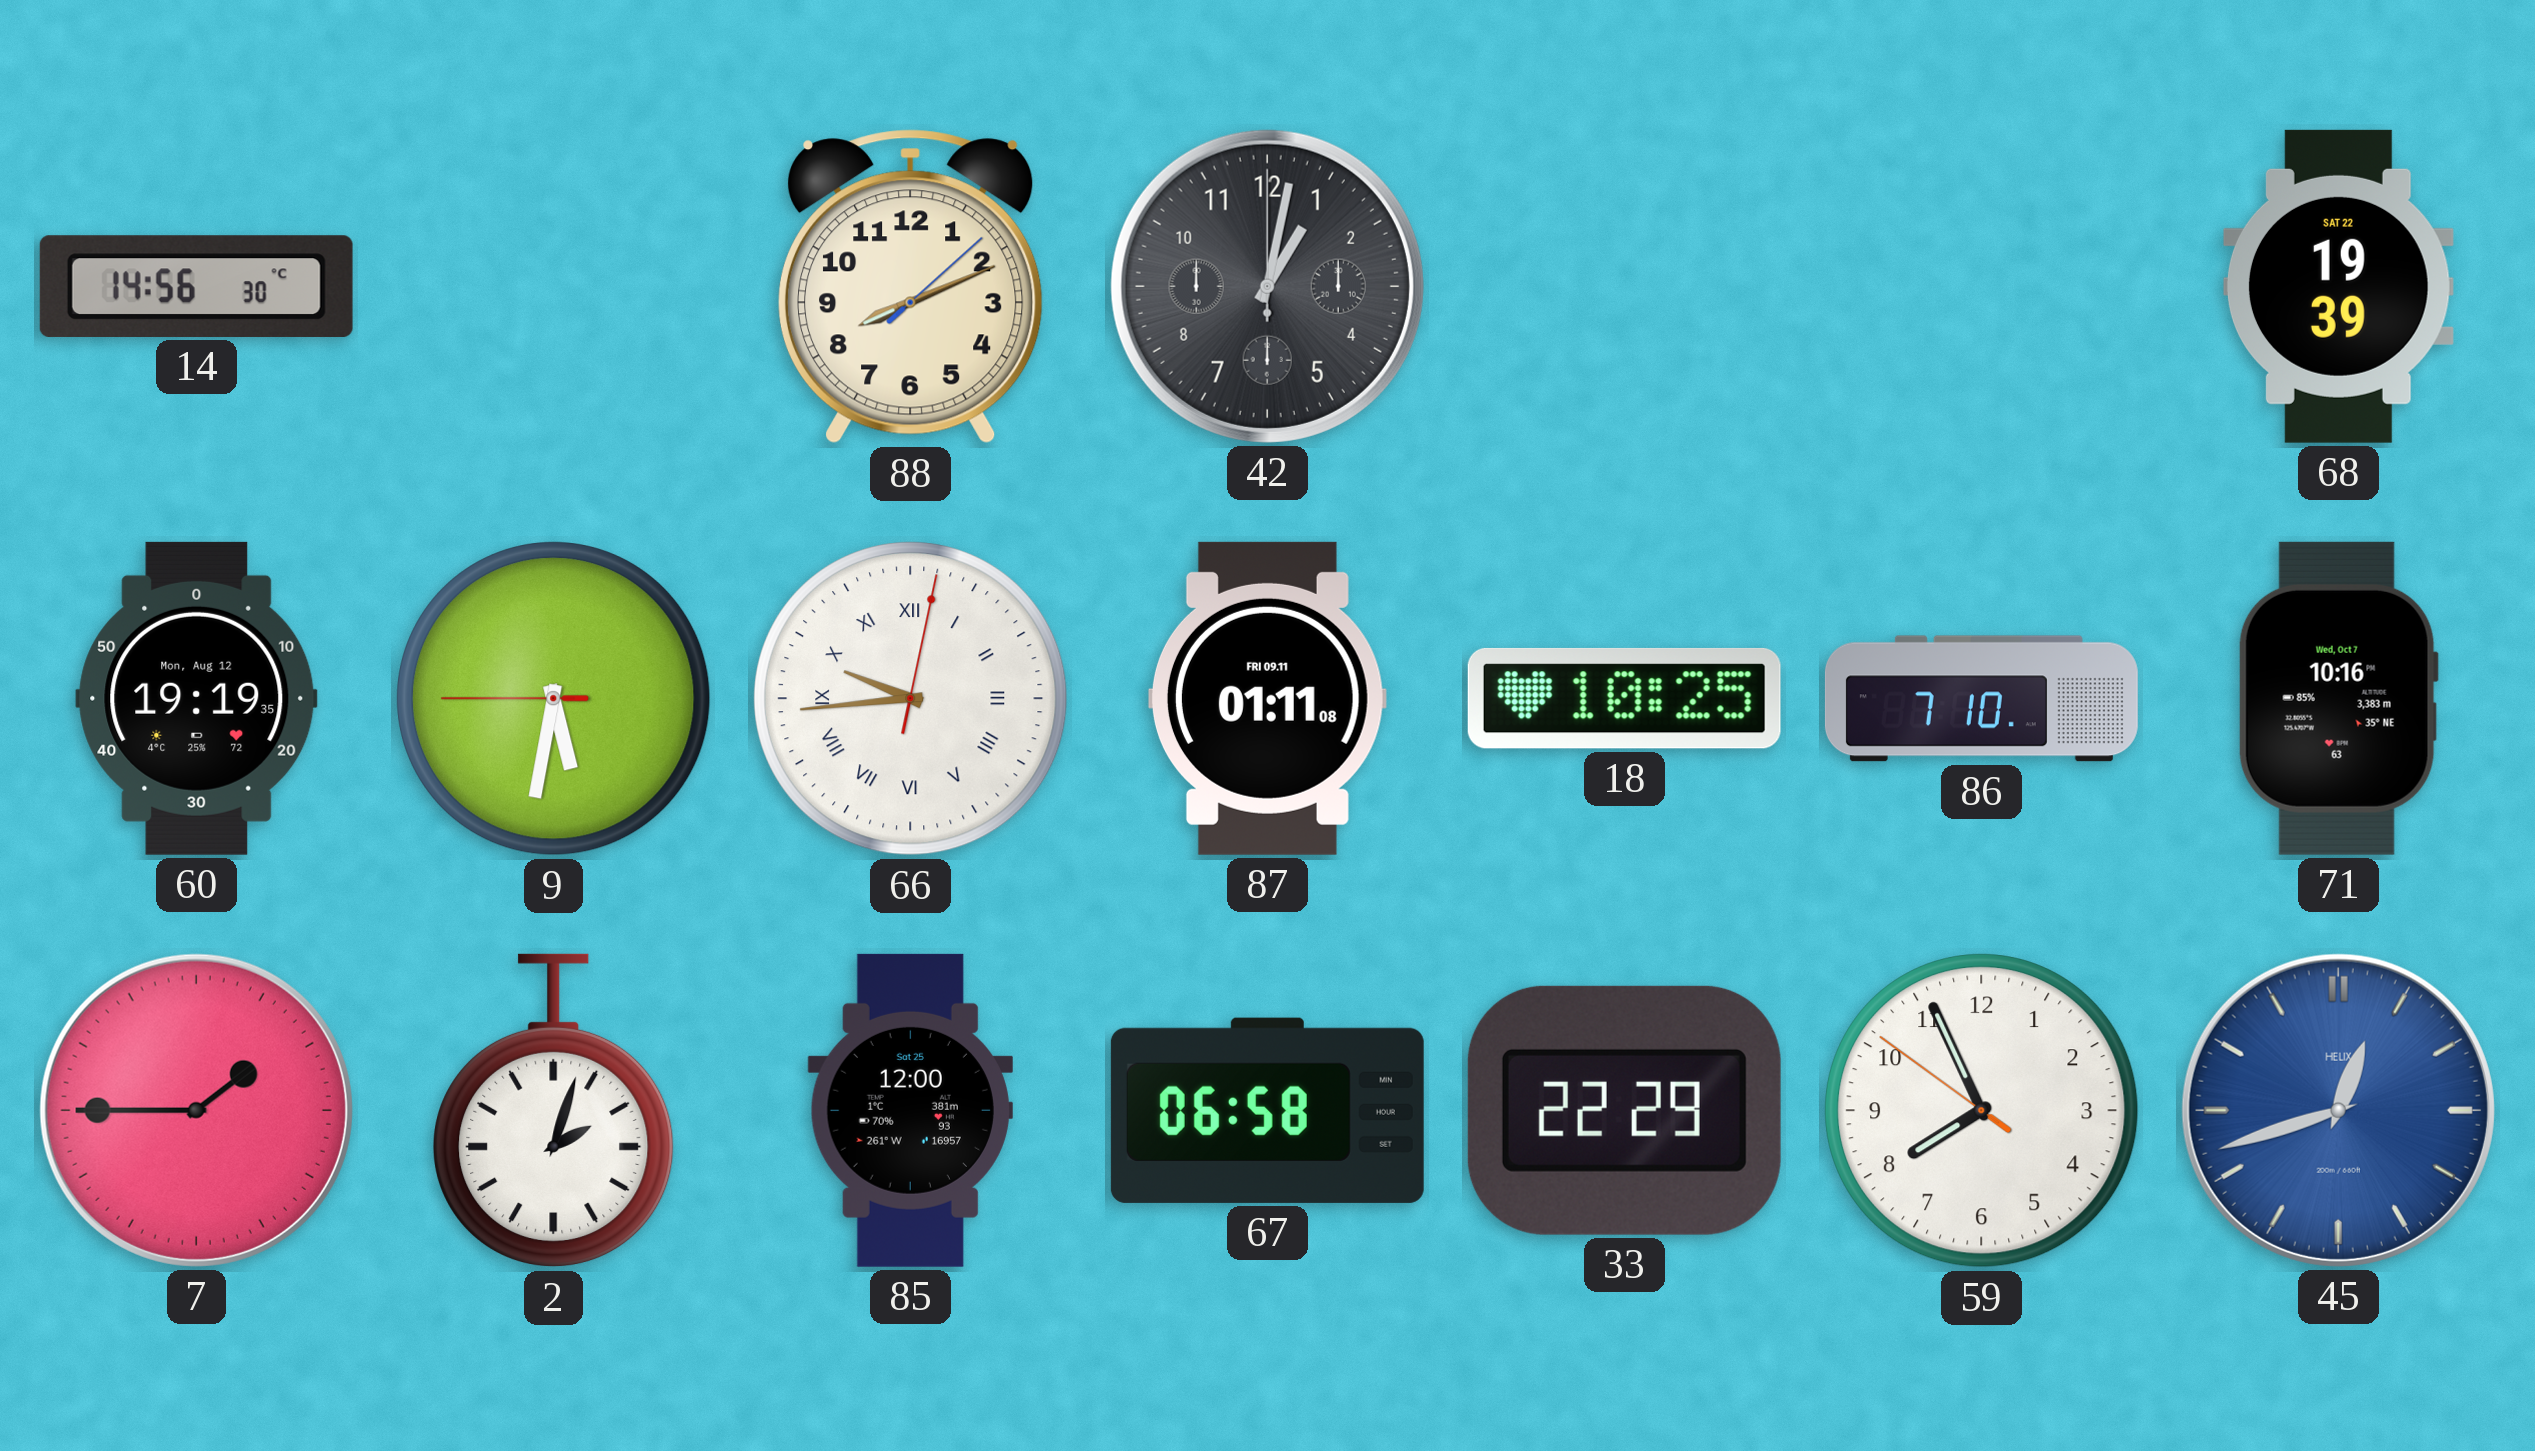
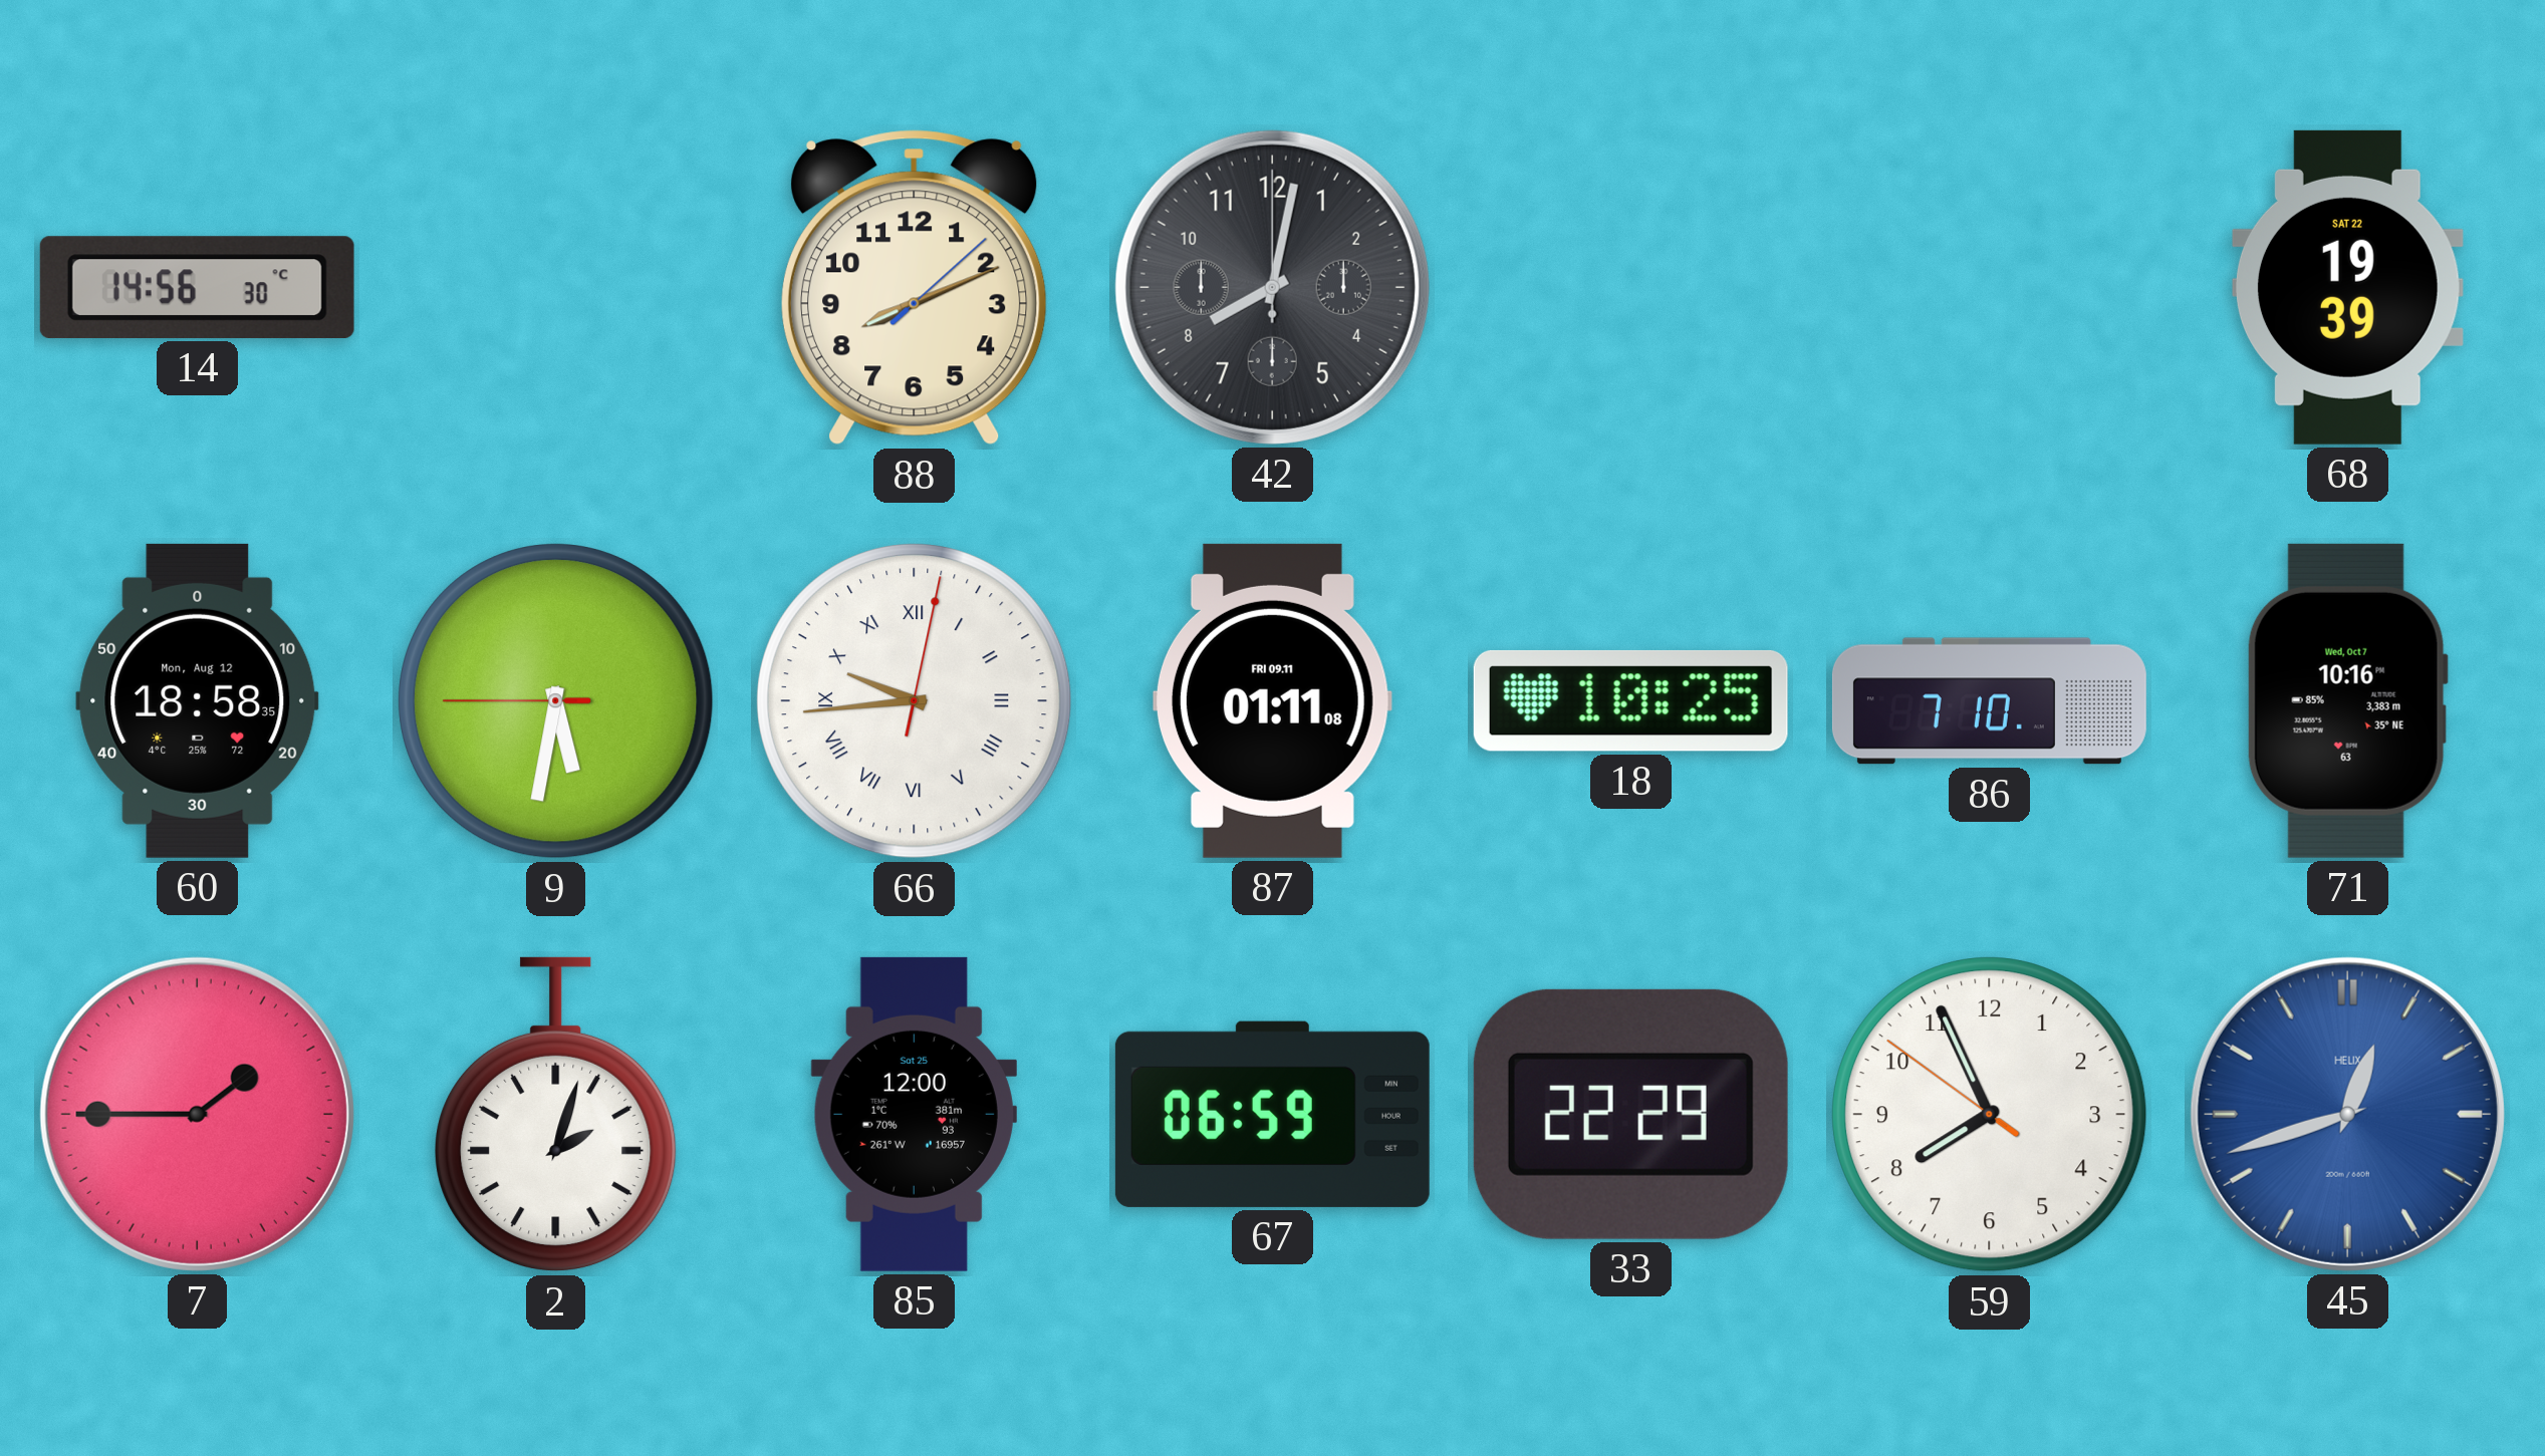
42: 1:02 -> 8:02 (1272, 287)
60: 19:19 -> 18:58 (198, 700)
67: 06:58 -> 06:59 (1272, 1114)
